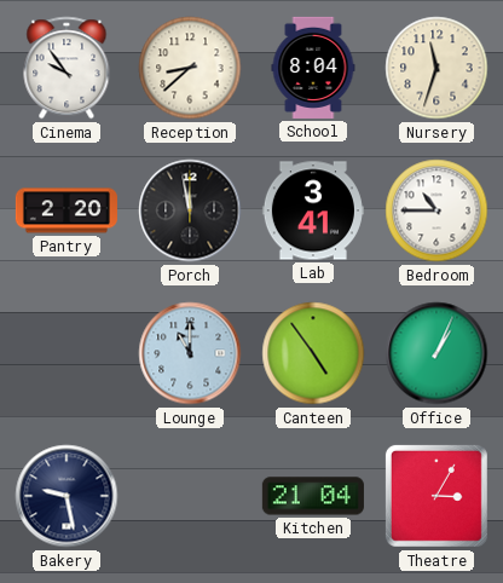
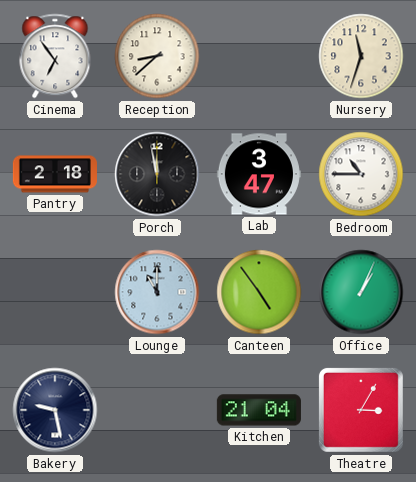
Cinema: 9:54 -> 6:54 (55, 56)
School: 8:04 -> none (313, 68)
Pantry: 2:20 -> 2:18 (55, 174)
Lab: 3:41 -> 3:47 (259, 174)
